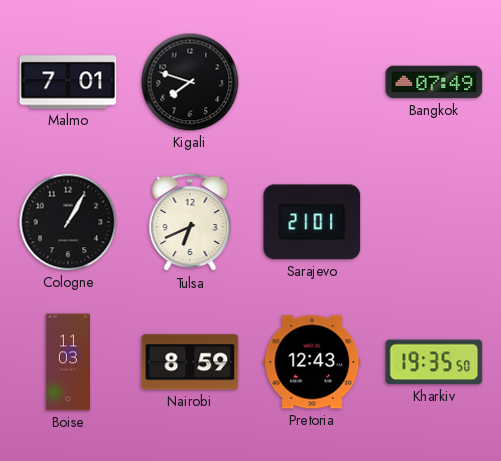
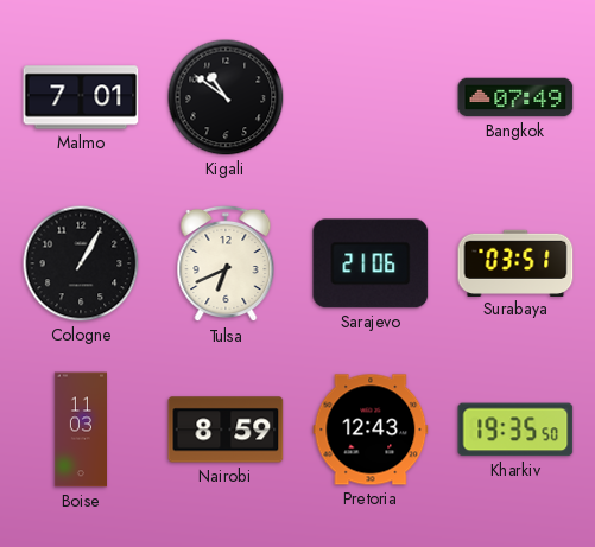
Kigali: 7:48 -> 10:51 (226, 97)
Sarajevo: 21:01 -> 21:06 (371, 263)
Surabaya: none -> 03:51 (515, 262)
